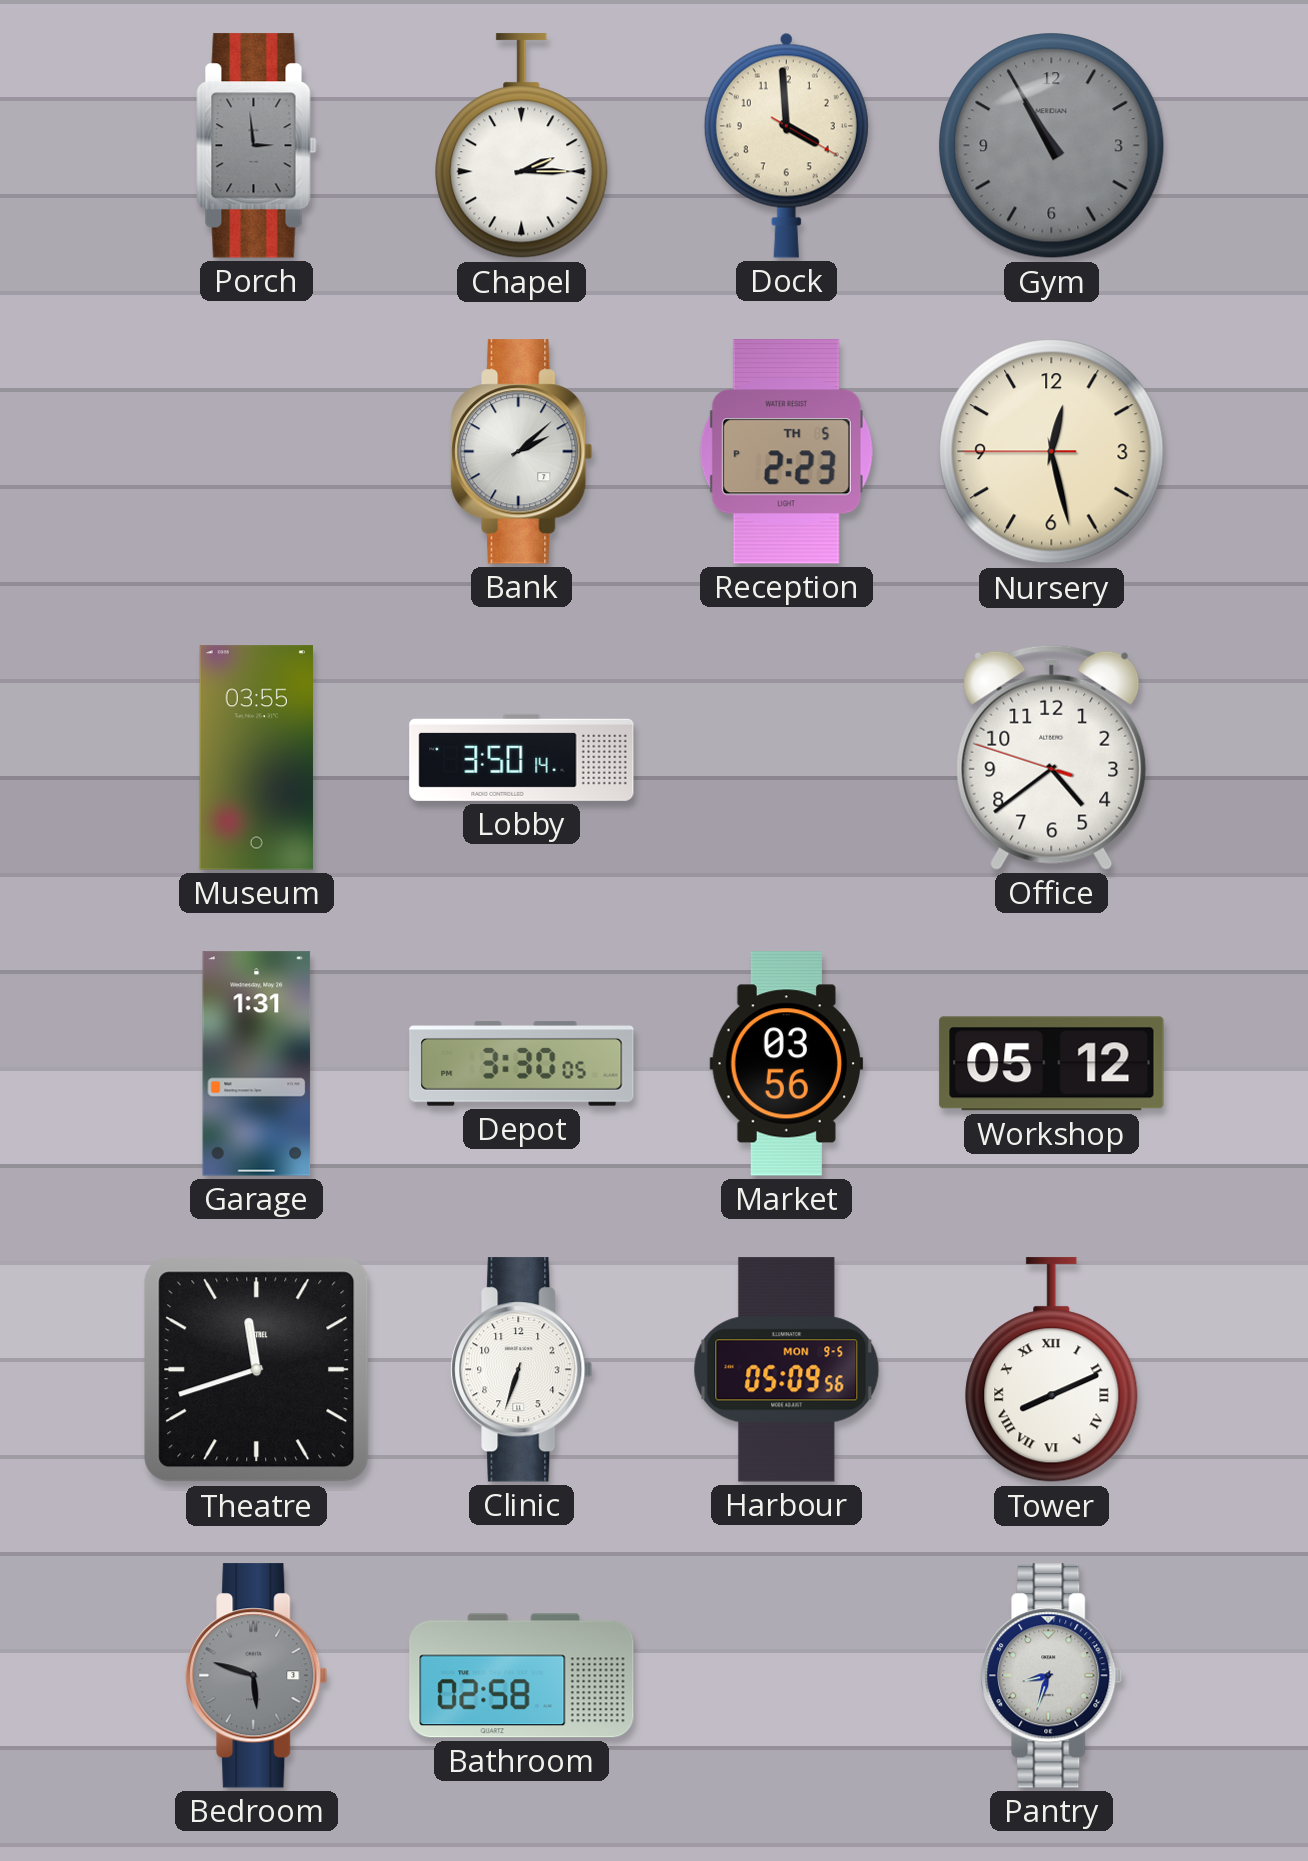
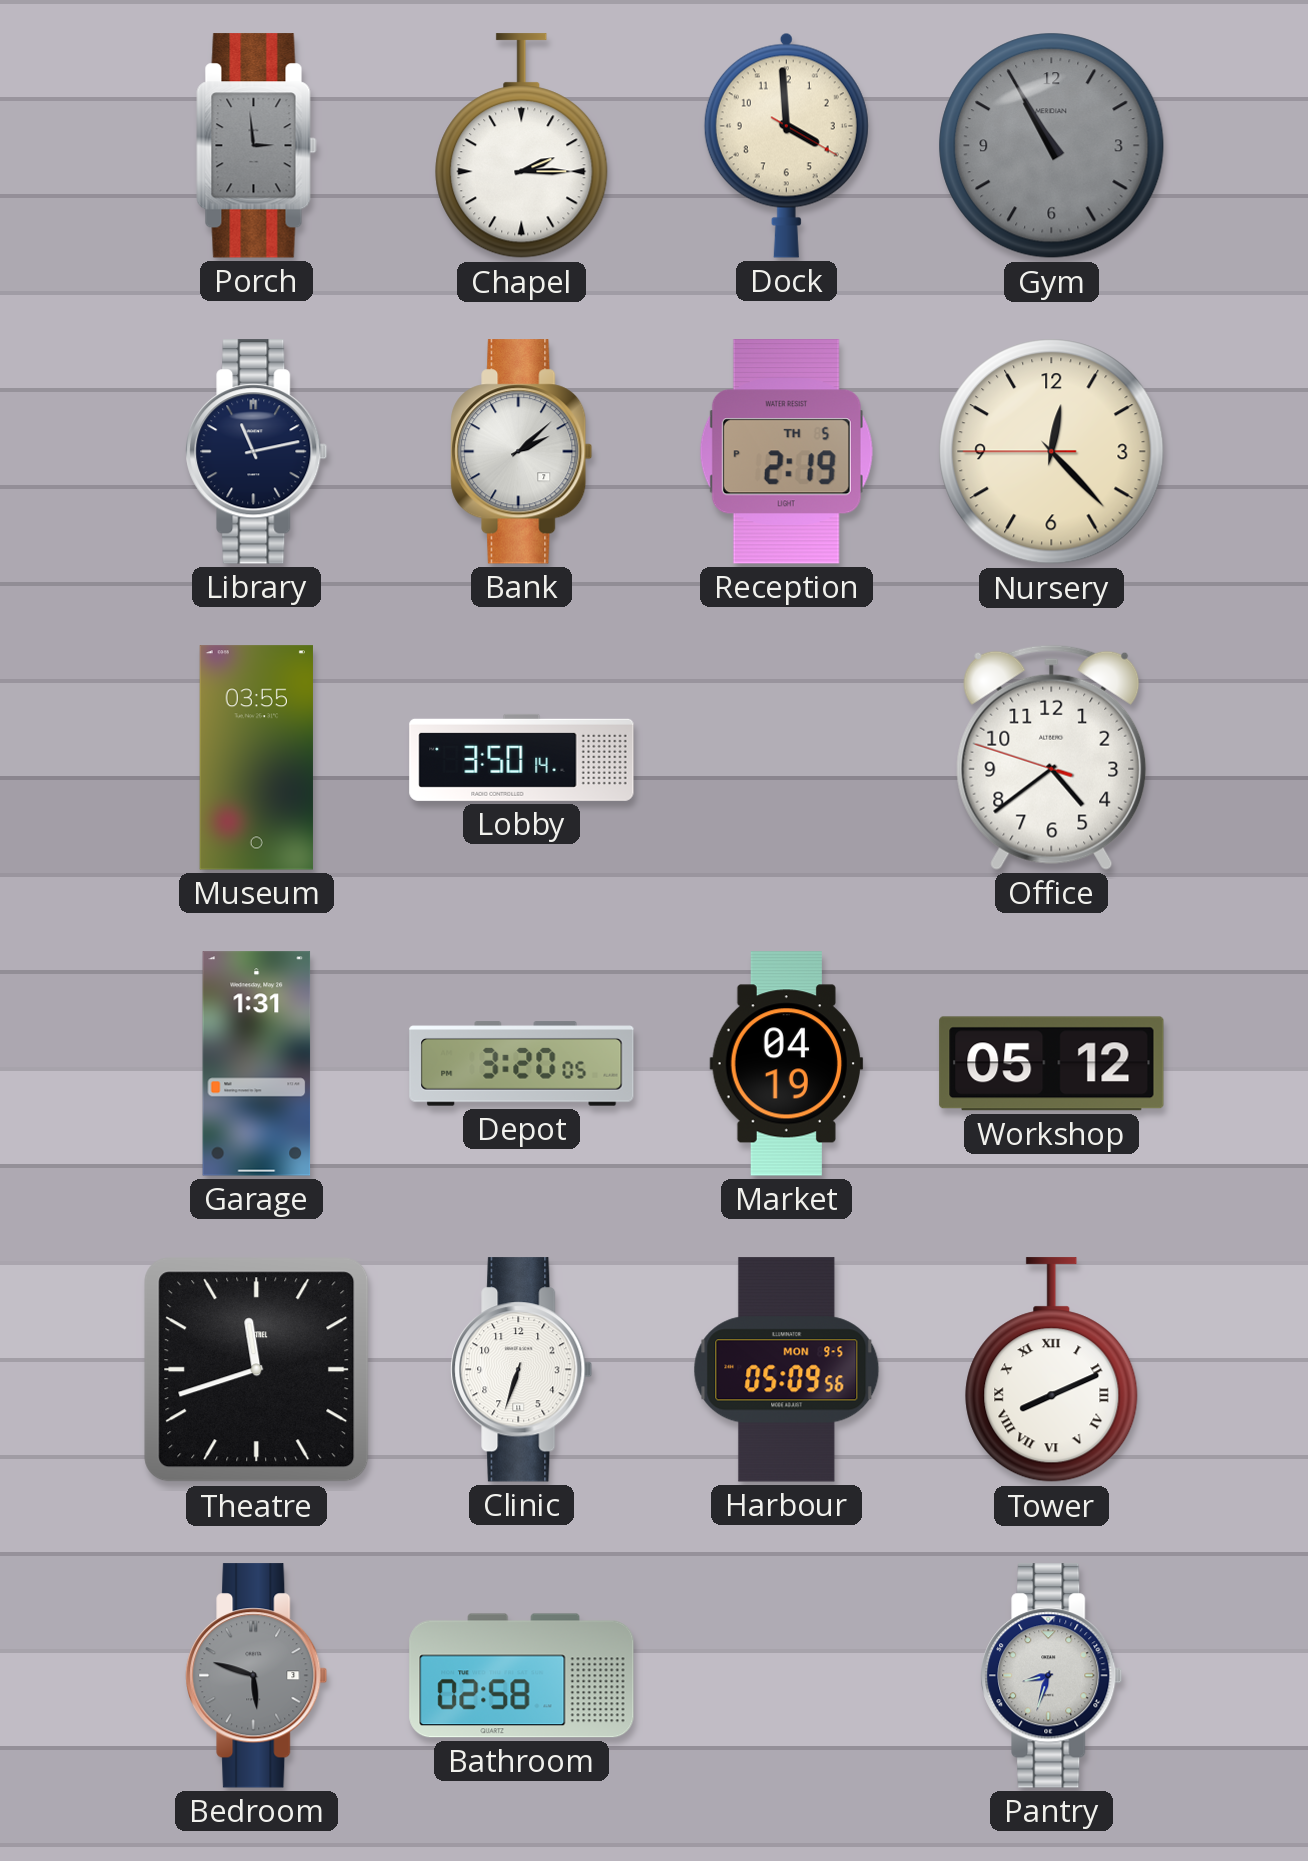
Library: none -> 11:13 (257, 452)
Reception: 2:23 -> 2:19 (786, 452)
Nursery: 12:27 -> 12:22 (1052, 452)
Depot: 3:30 -> 3:20 (522, 1064)
Market: 03:56 -> 04:19 (787, 1064)
